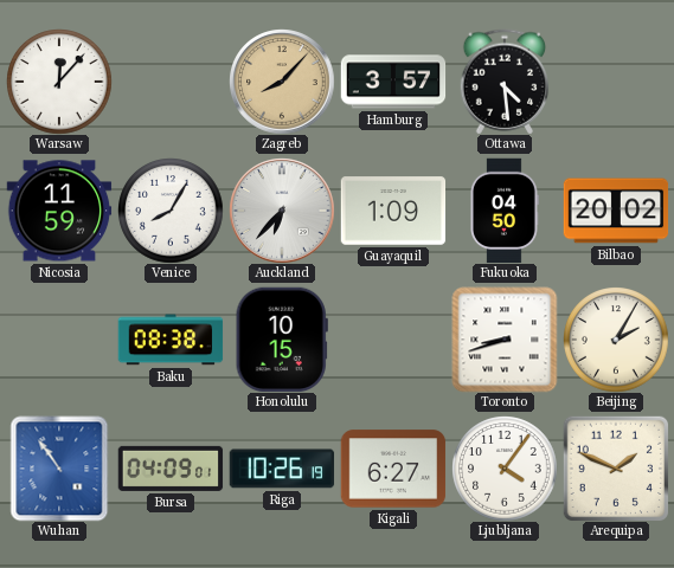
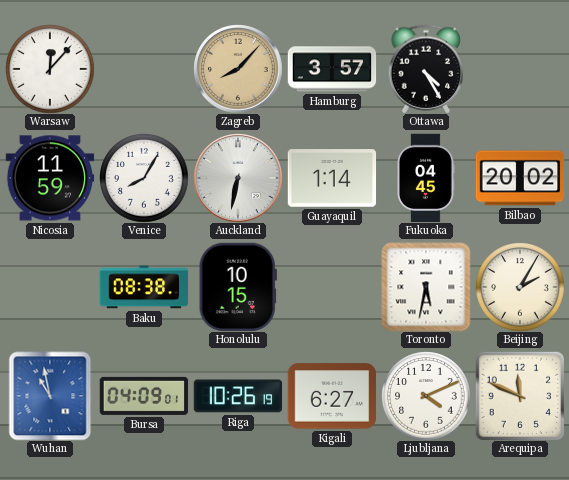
Ottawa: 4:29 -> 4:25 (426, 69)
Auckland: 6:37 -> 6:32 (238, 178)
Guayaquil: 1:09 -> 1:14 (332, 178)
Fukuoka: 04:50 -> 04:45 (426, 178)
Toronto: 8:42 -> 5:32 (426, 287)
Wuhan: 10:54 -> 10:58 (50, 396)
Ljubljana: 4:06 -> 4:11 (426, 396)
Arequipa: 1:49 -> 11:49 (520, 396)
